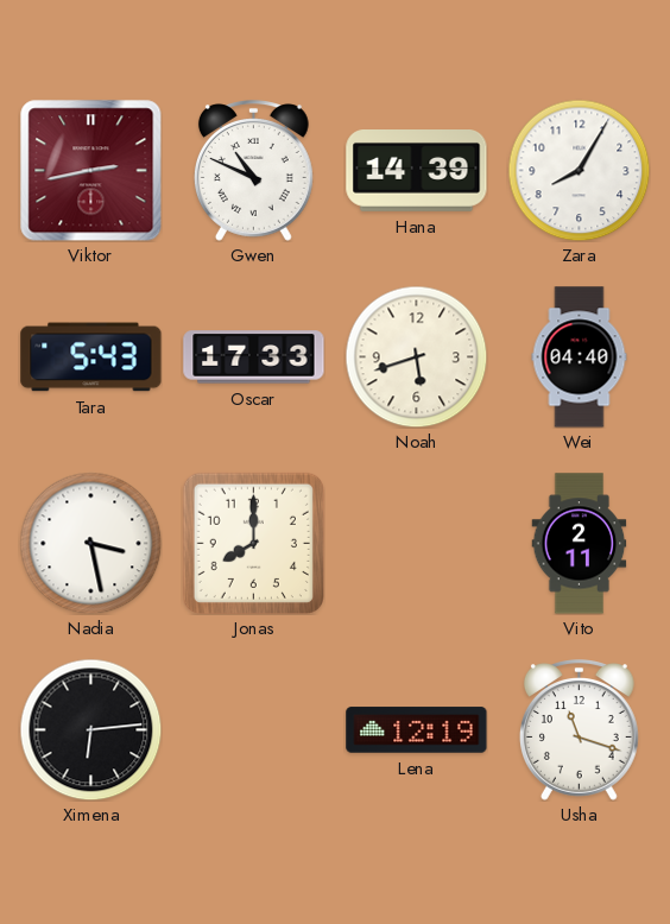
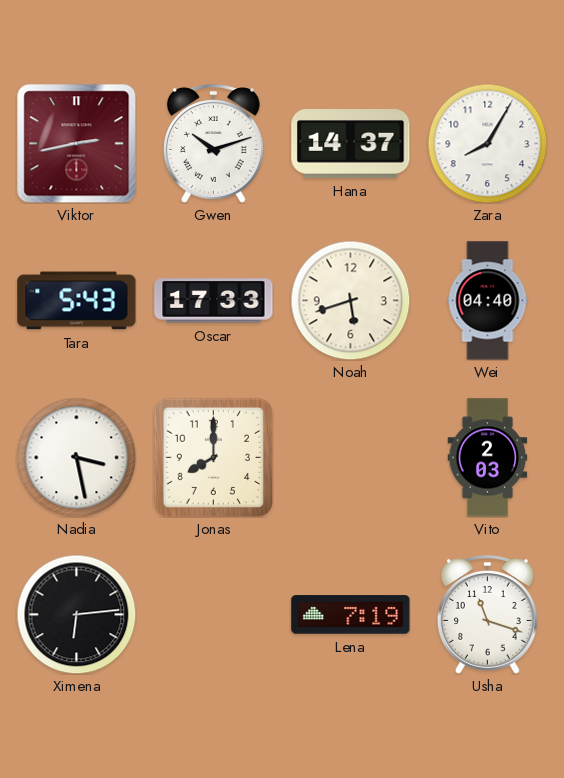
Gwen: 10:49 -> 10:12 (213, 144)
Hana: 14:39 -> 14:37 (351, 144)
Vito: 2:11 -> 2:03 (488, 458)
Lena: 12:19 -> 7:19 (351, 615)
